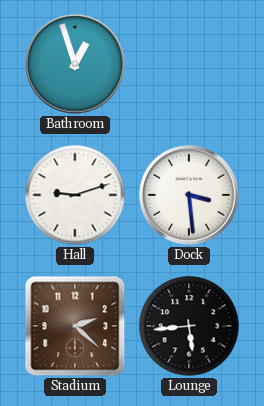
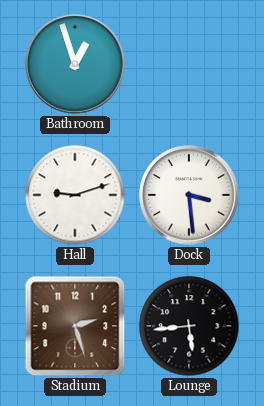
Stadium: 2:22 -> 2:27 (75, 326)
